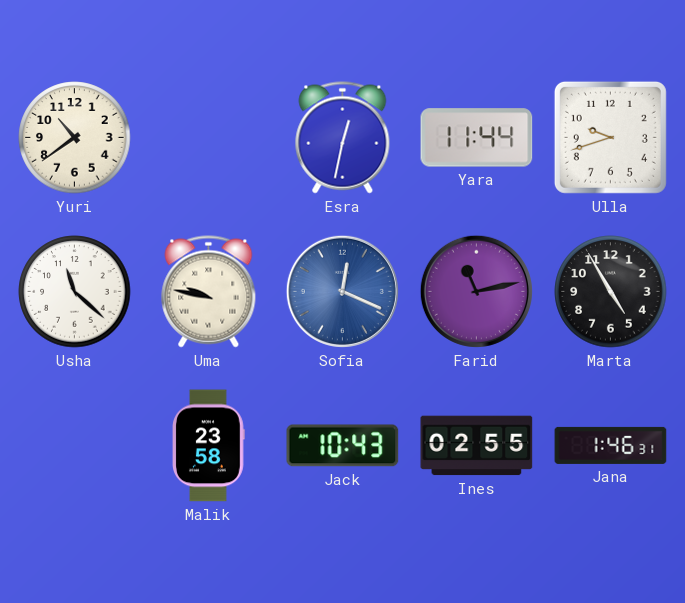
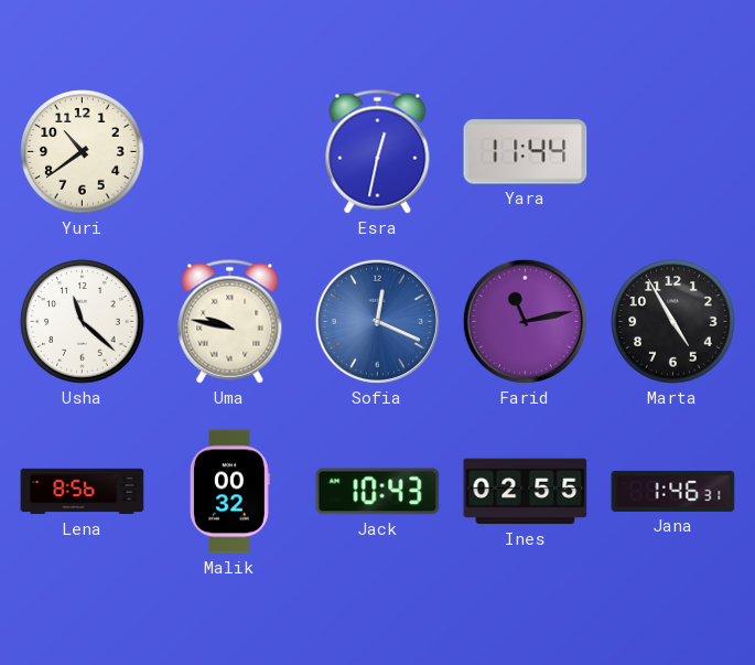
Ulla: 9:42 -> none (610, 137)
Lena: none -> 8:56 (83, 492)
Malik: 23:58 -> 00:32 (230, 492)
